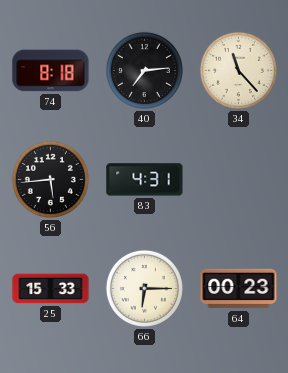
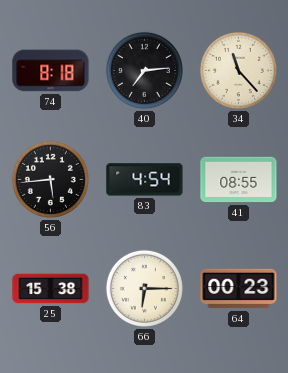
83: 4:31 -> 4:54 (145, 180)
41: none -> 08:55 (239, 180)
25: 15:33 -> 15:38 (51, 289)
